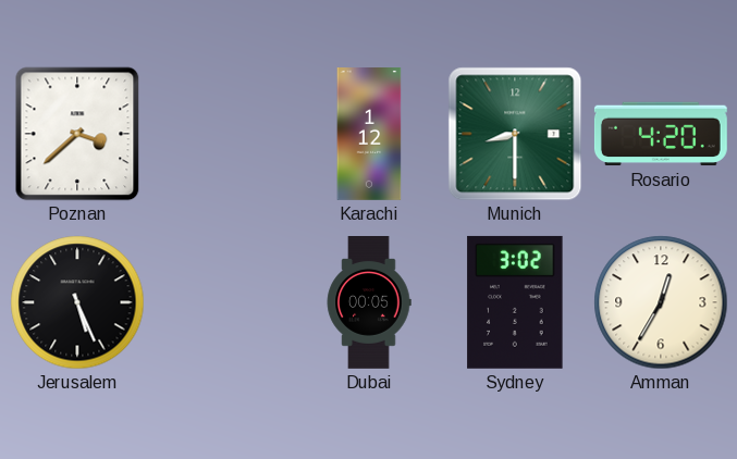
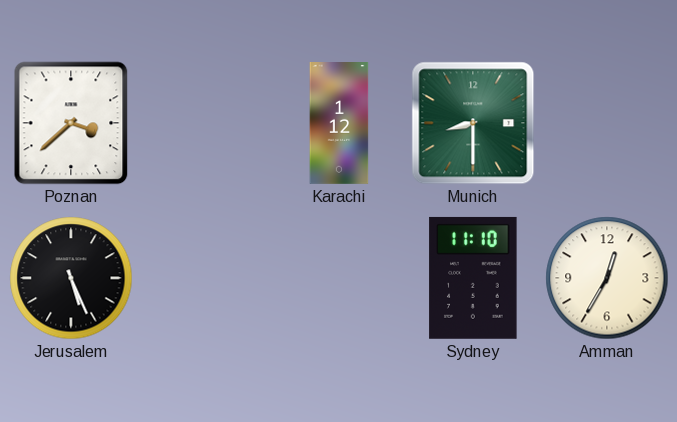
Rosario: 4:20 -> none (661, 134)
Dubai: 00:05 -> none (369, 303)
Sydney: 3:02 -> 11:10 (473, 278)
